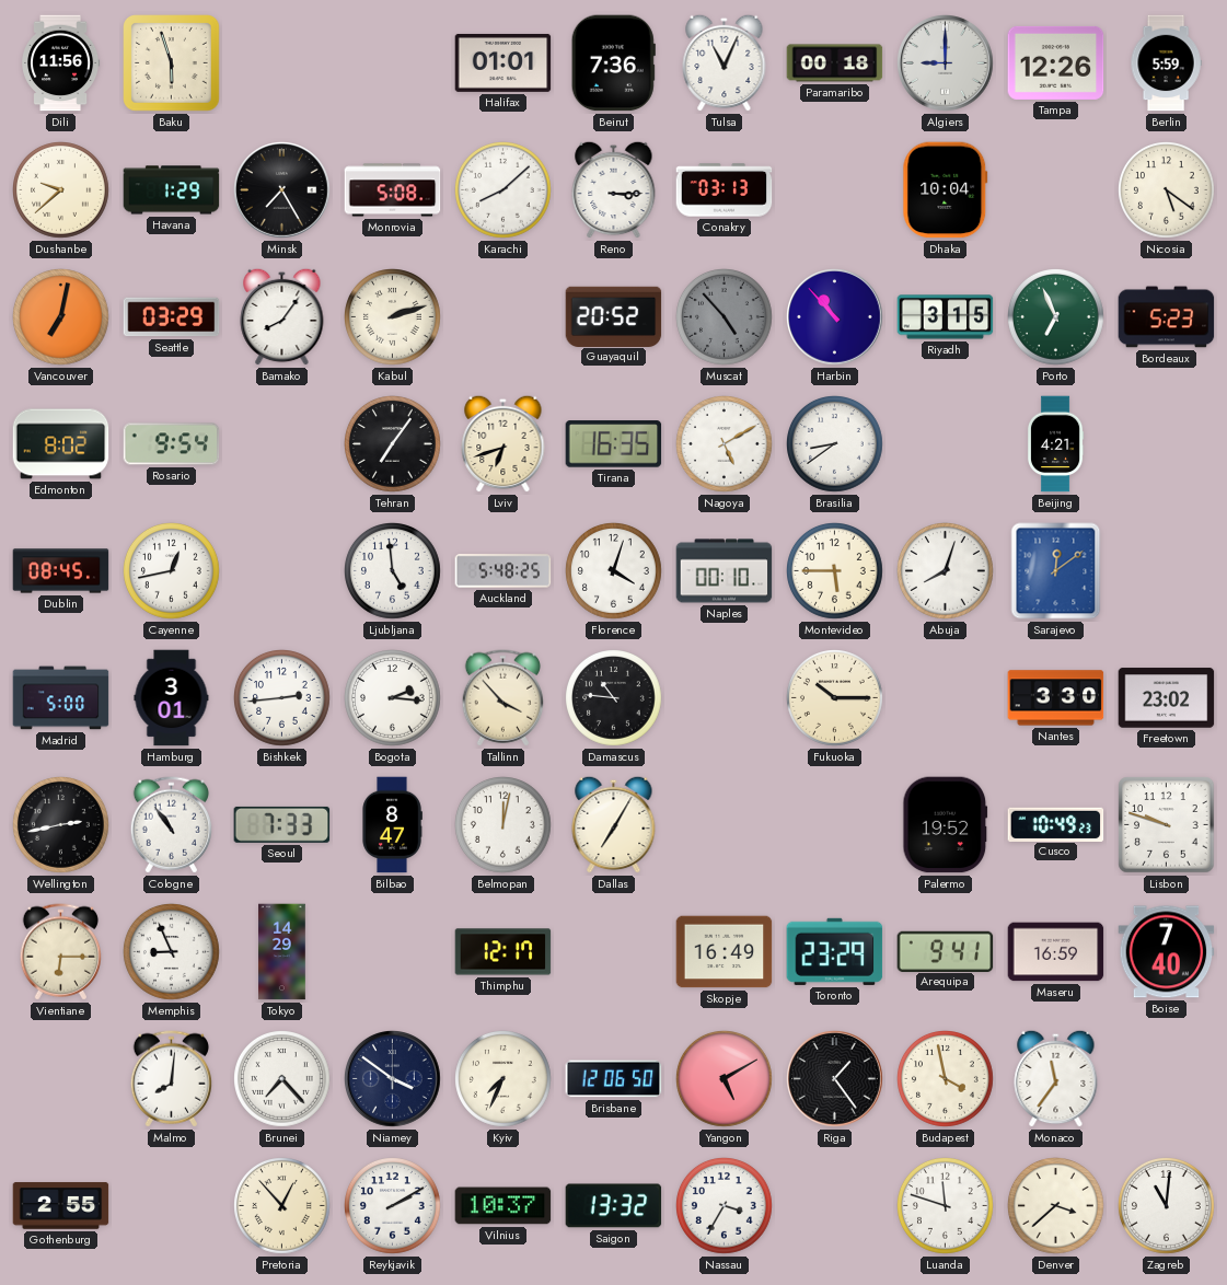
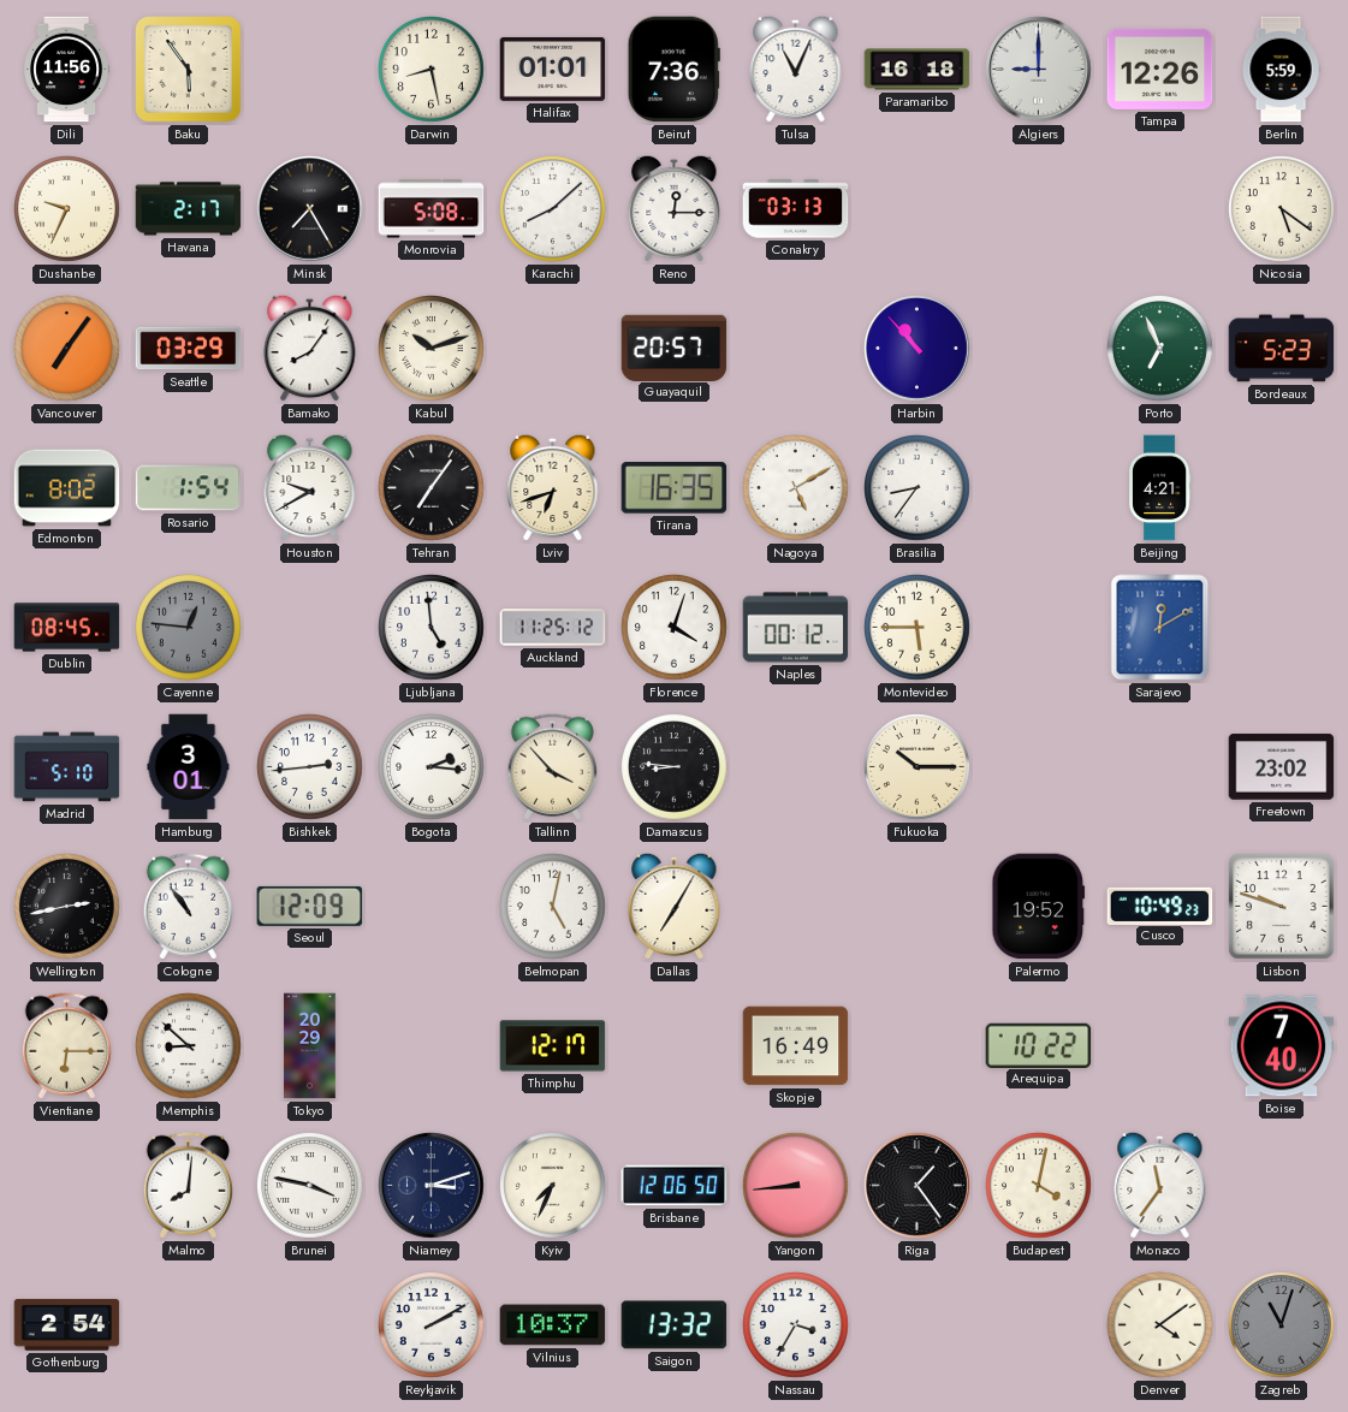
Baku: 5:57 -> 5:54 (189, 70)
Darwin: none -> 8:28 (432, 70)
Paramaribo: 00:18 -> 16:18 (918, 70)
Dushanbe: 9:38 -> 9:34 (67, 209)
Havana: 1:29 -> 2:17 (189, 209)
Reno: 3:15 -> 12:15 (675, 208)
Dhaka: 10:04 -> none (946, 190)
Vancouver: 7:02 -> 7:06 (67, 349)
Kabul: 2:12 -> 10:12 (432, 349)
Guayaquil: 20:52 -> 20:57 (675, 348)
Muscat: 4:53 -> none (725, 317)
Riyadh: 3:15 -> none (946, 317)
Rosario: 9:54 -> 1:54 (189, 488)
Houston: none -> 9:40 (310, 487)
Brasilia: 8:39 -> 8:36 (918, 488)
Cayenne: 12:43 -> 12:46 (189, 628)
Cayenne dial: white -> grey (189, 628)
Auckland: 5:48 -> 11:25 (553, 628)
Naples: 00:10 -> 00:12 (796, 628)
Abuja: 8:03 -> none (946, 571)
Sarajevo: 12:09 -> 12:10 (1160, 628)
Madrid: 5:00 -> 5:10 (67, 767)
Damascus: 10:46 -> 8:46 (675, 767)
Nantes: 3:30 -> none (1056, 698)
Seoul: 7:33 -> 12:09 (310, 906)
Bilbao: 8:47 -> none (392, 825)
Belmopan: 12:02 -> 5:02 (553, 907)
Memphis: 8:56 -> 8:52 (189, 1046)
Tokyo: 14:29 -> 20:29 (310, 1046)
Toronto: 23:29 -> none (835, 951)
Arequipa: 9:41 -> 10:22 (1039, 1045)
Maseru: 16:59 -> none (1056, 952)
Brunei: 7:23 -> 3:47 (310, 1186)
Niamey: 3:51 -> 3:12 (432, 1186)
Yangon: 5:10 -> 8:44 (796, 1186)
Budapest: 3:58 -> 4:02 (1039, 1186)
Gothenburg: 2:55 -> 2:54 (67, 1325)
Pretoria: 12:53 -> none (282, 1206)
Luanda: 11:48 -> none (946, 1206)
Denver: 3:38 -> 4:09 (1160, 1325)
Zagreb: 11:01 -> 11:03 (1282, 1325)
Zagreb dial: white -> grey (1282, 1325)
